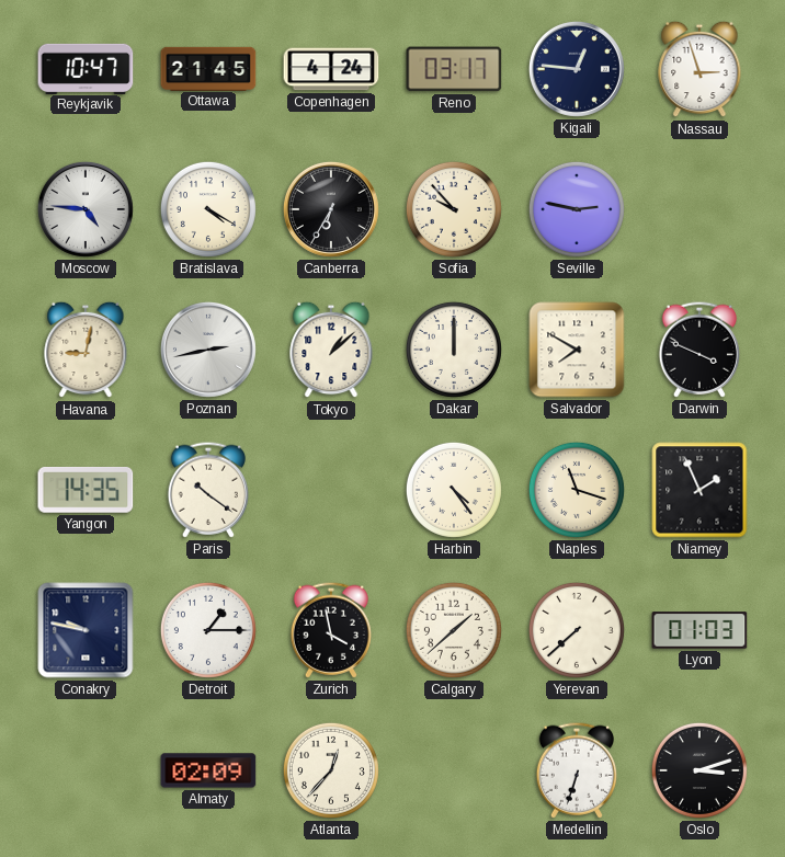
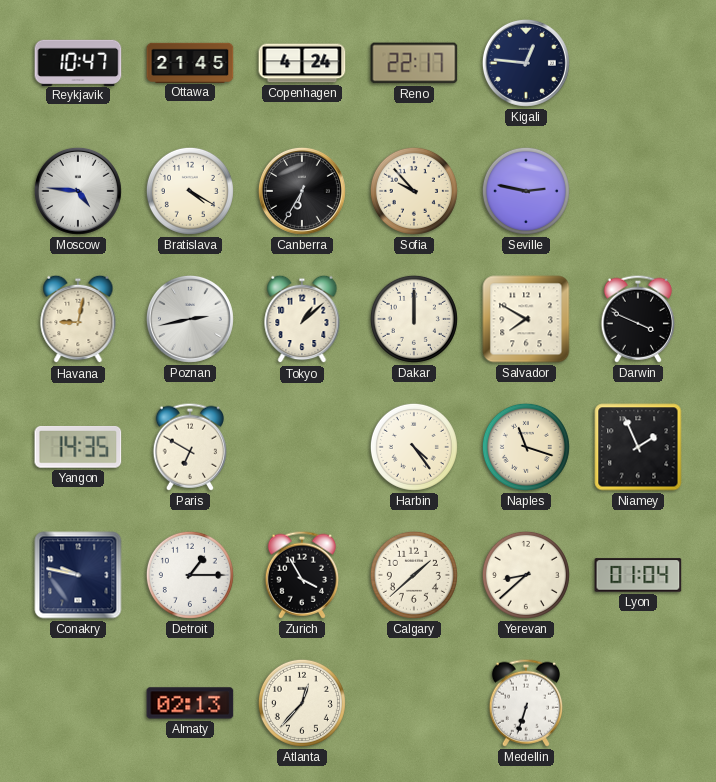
Reno: 03:17 -> 22:17 (414, 63)
Nassau: 2:57 -> none (699, 69)
Paris: 10:21 -> 6:50 (189, 447)
Zurich: 3:58 -> 3:55 (301, 575)
Yerevan: 7:38 -> 8:38 (526, 575)
Lyon: 01:03 -> 01:04 (638, 575)
Almaty: 02:09 -> 02:13 (190, 703)
Oslo: 3:12 -> none (699, 770)
